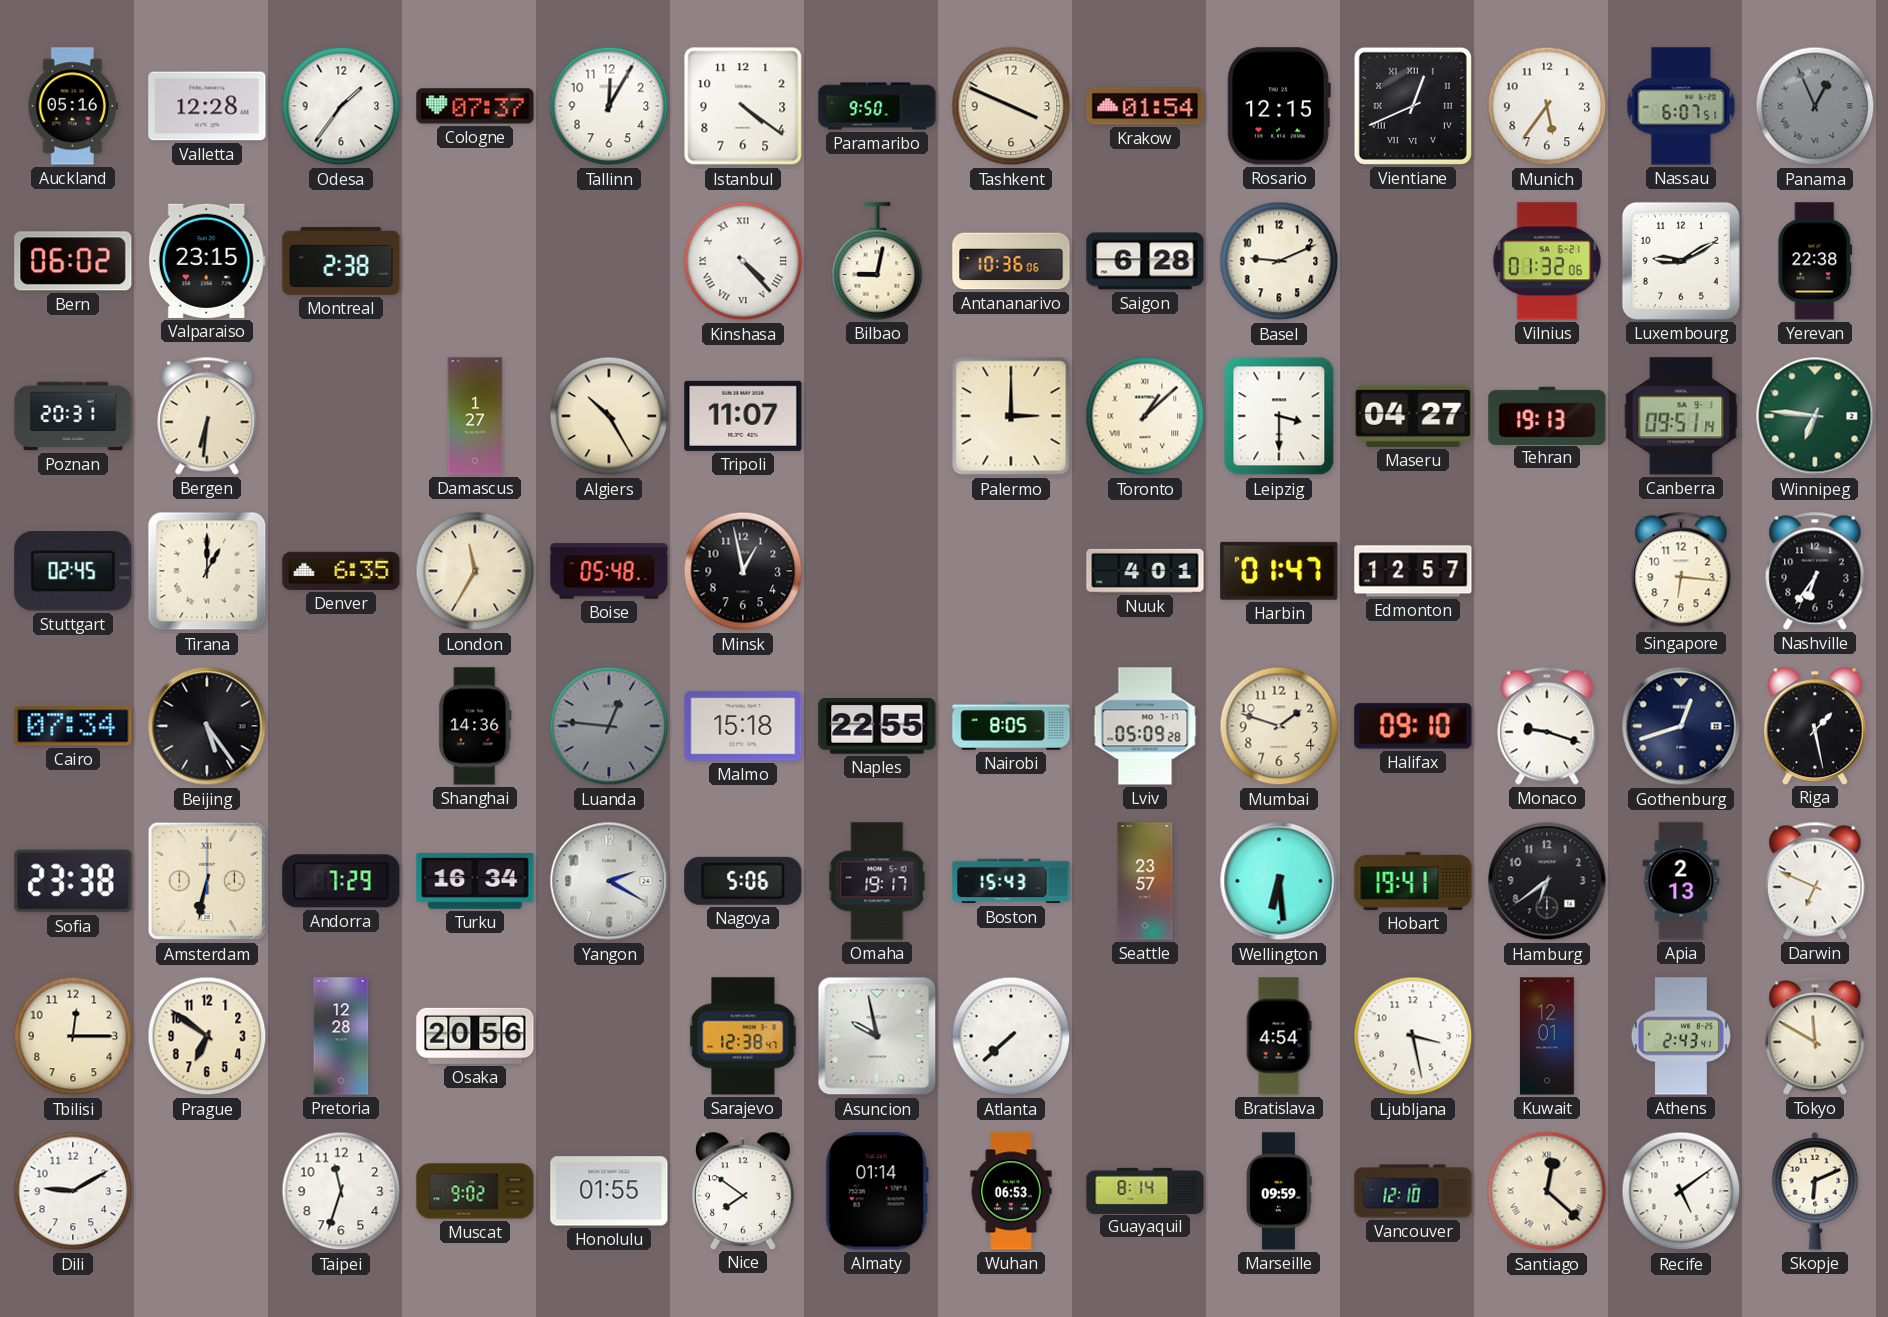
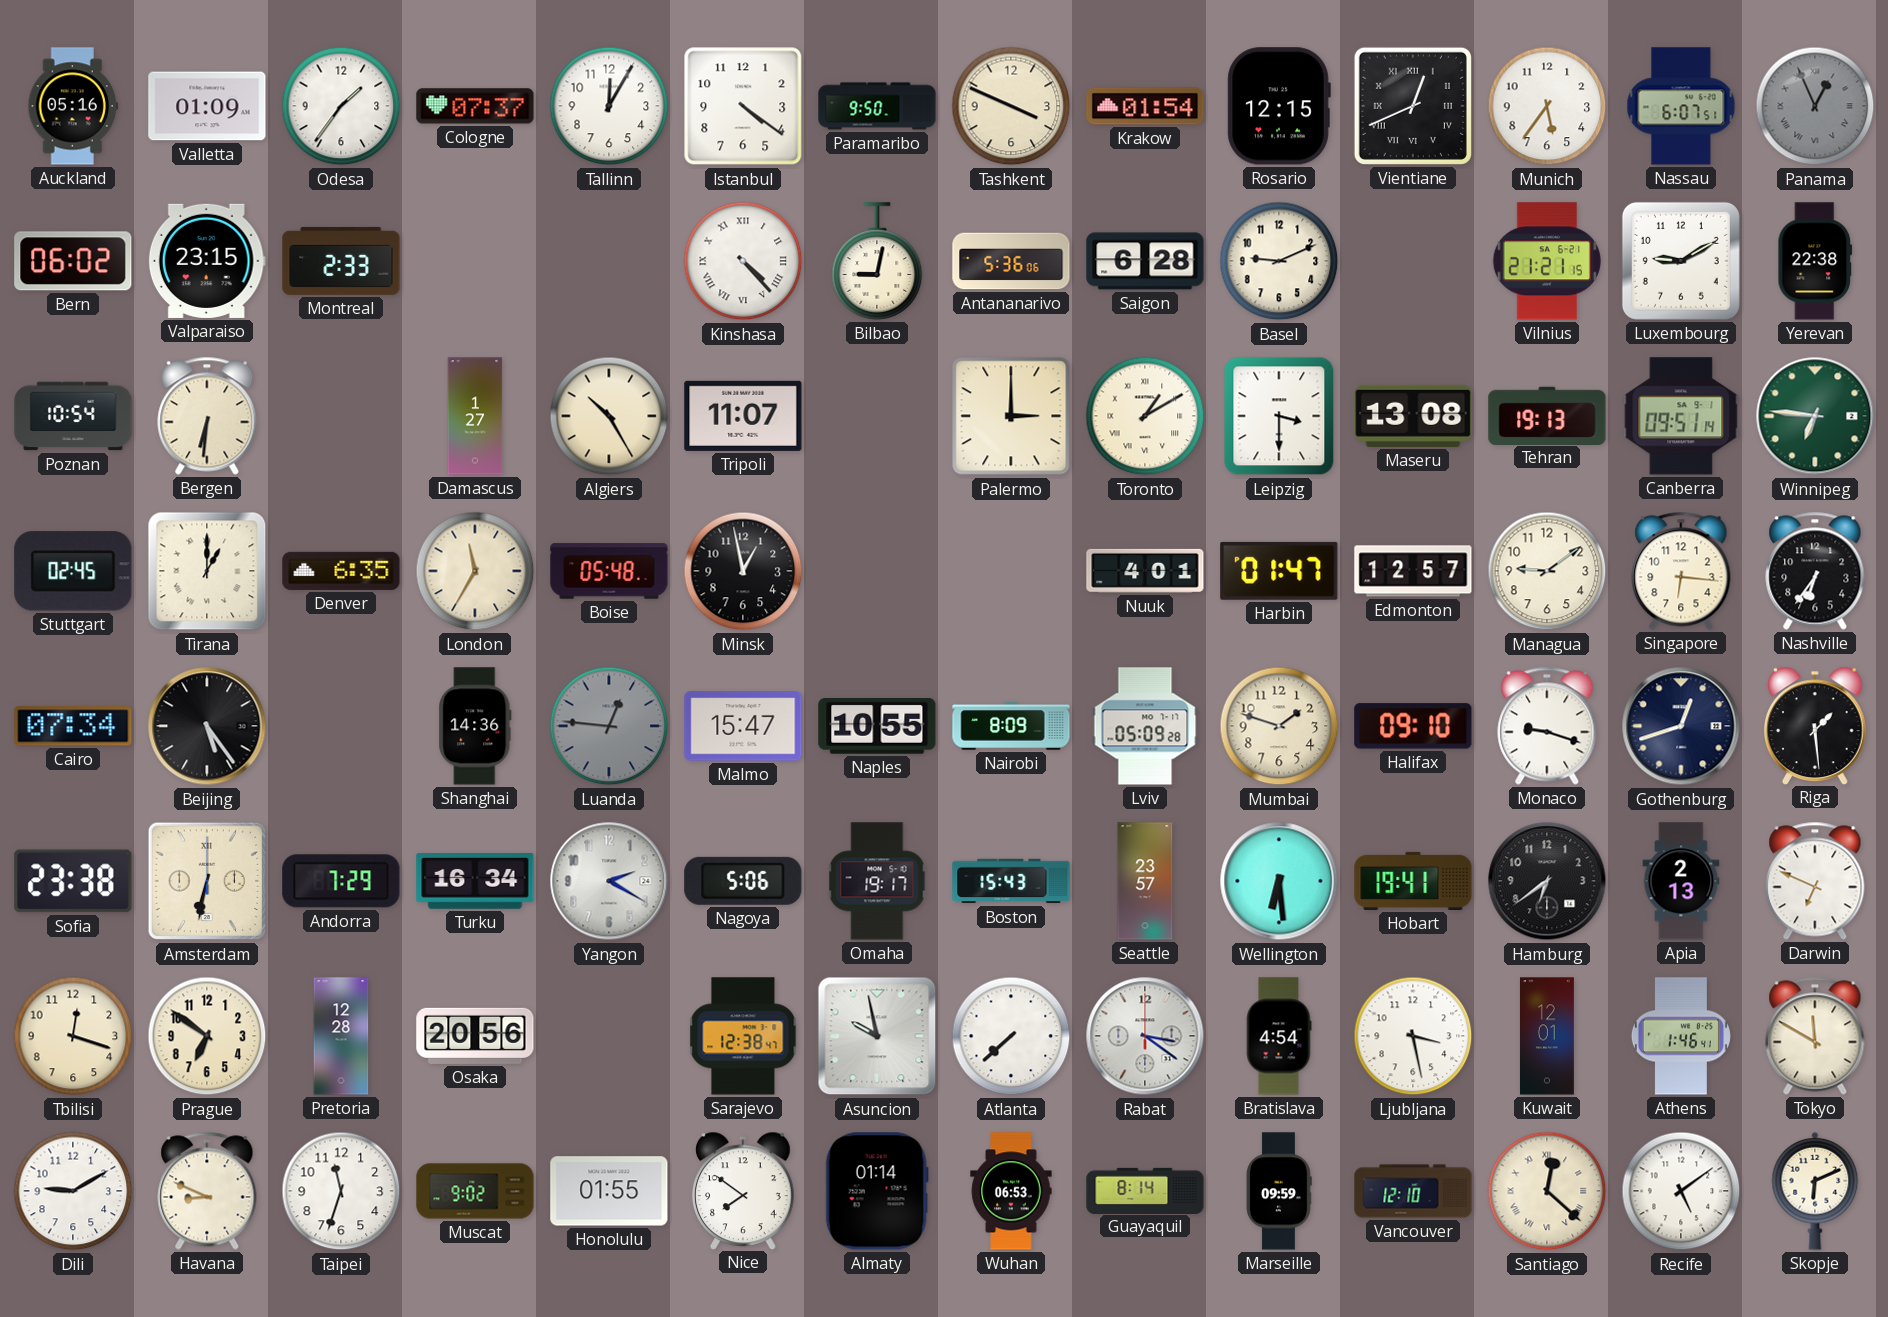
Valletta: 12:28 -> 01:09 (207, 106)
Montreal: 2:38 -> 2:33 (341, 261)
Antananarivo: 10:36 -> 5:36 (1011, 261)
Vilnius: 01:32 -> 21:21 (1547, 261)
Poznan: 20:31 -> 10:54 (73, 416)
Toronto: 1:08 -> 1:10 (1145, 416)
Maseru: 04:27 -> 13:08 (1413, 416)
Managua: none -> 9:09 (1547, 571)
Malmo: 15:18 -> 15:47 (743, 726)
Naples: 22:55 -> 10:55 (877, 727)
Nairobi: 8:05 -> 8:09 (1011, 726)
Riga: 1:28 -> 1:29 (1815, 725)
Tbilisi: 12:15 -> 12:18 (73, 1036)
Rabat: none -> 3:21 (1145, 1036)
Athens: 2:43 -> 1:46 (1681, 1036)
Havana: none -> 8:49 (207, 1191)
